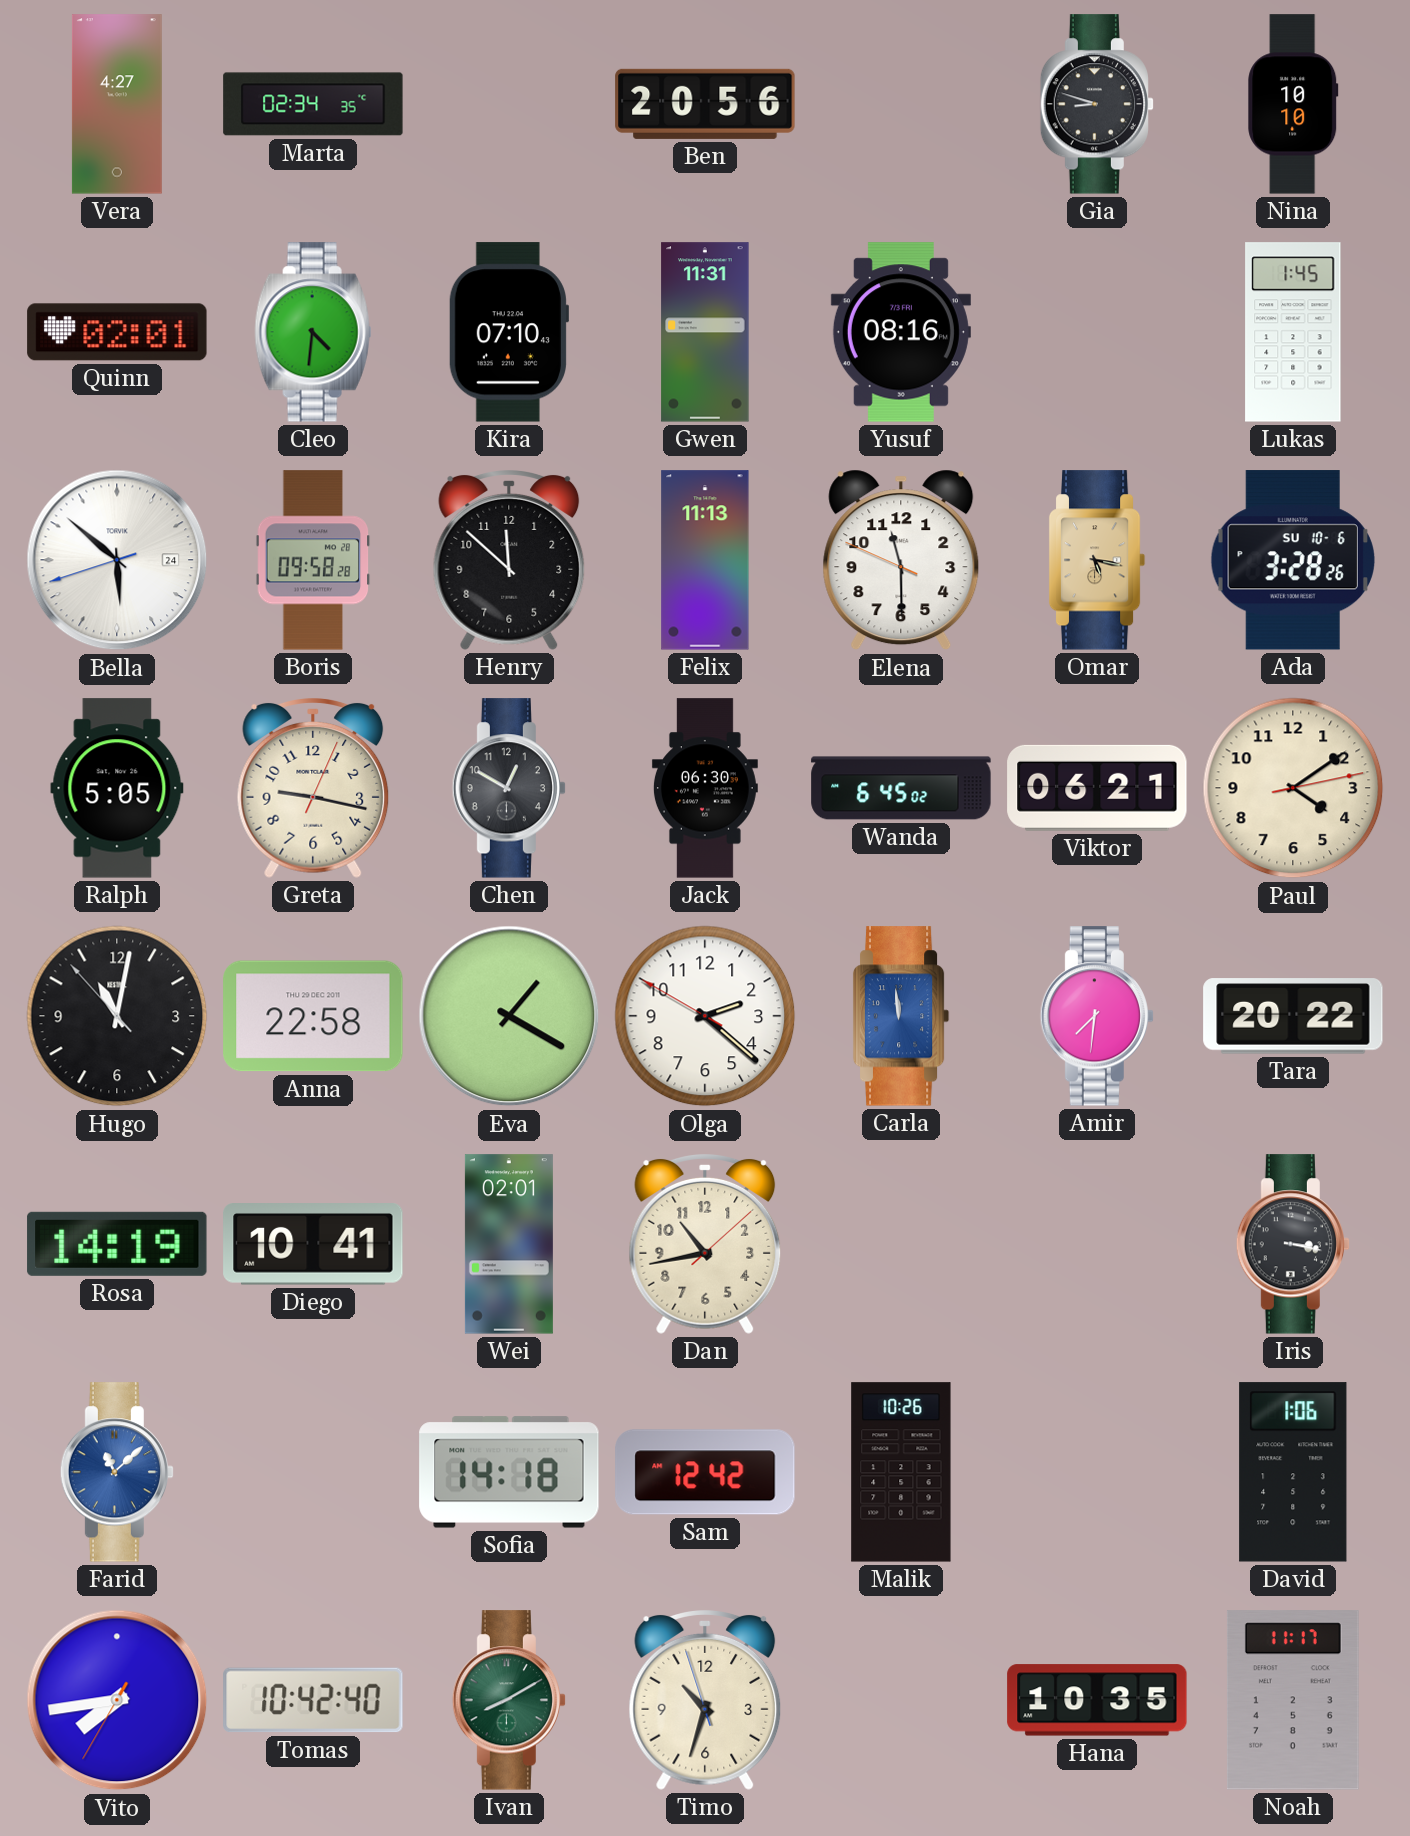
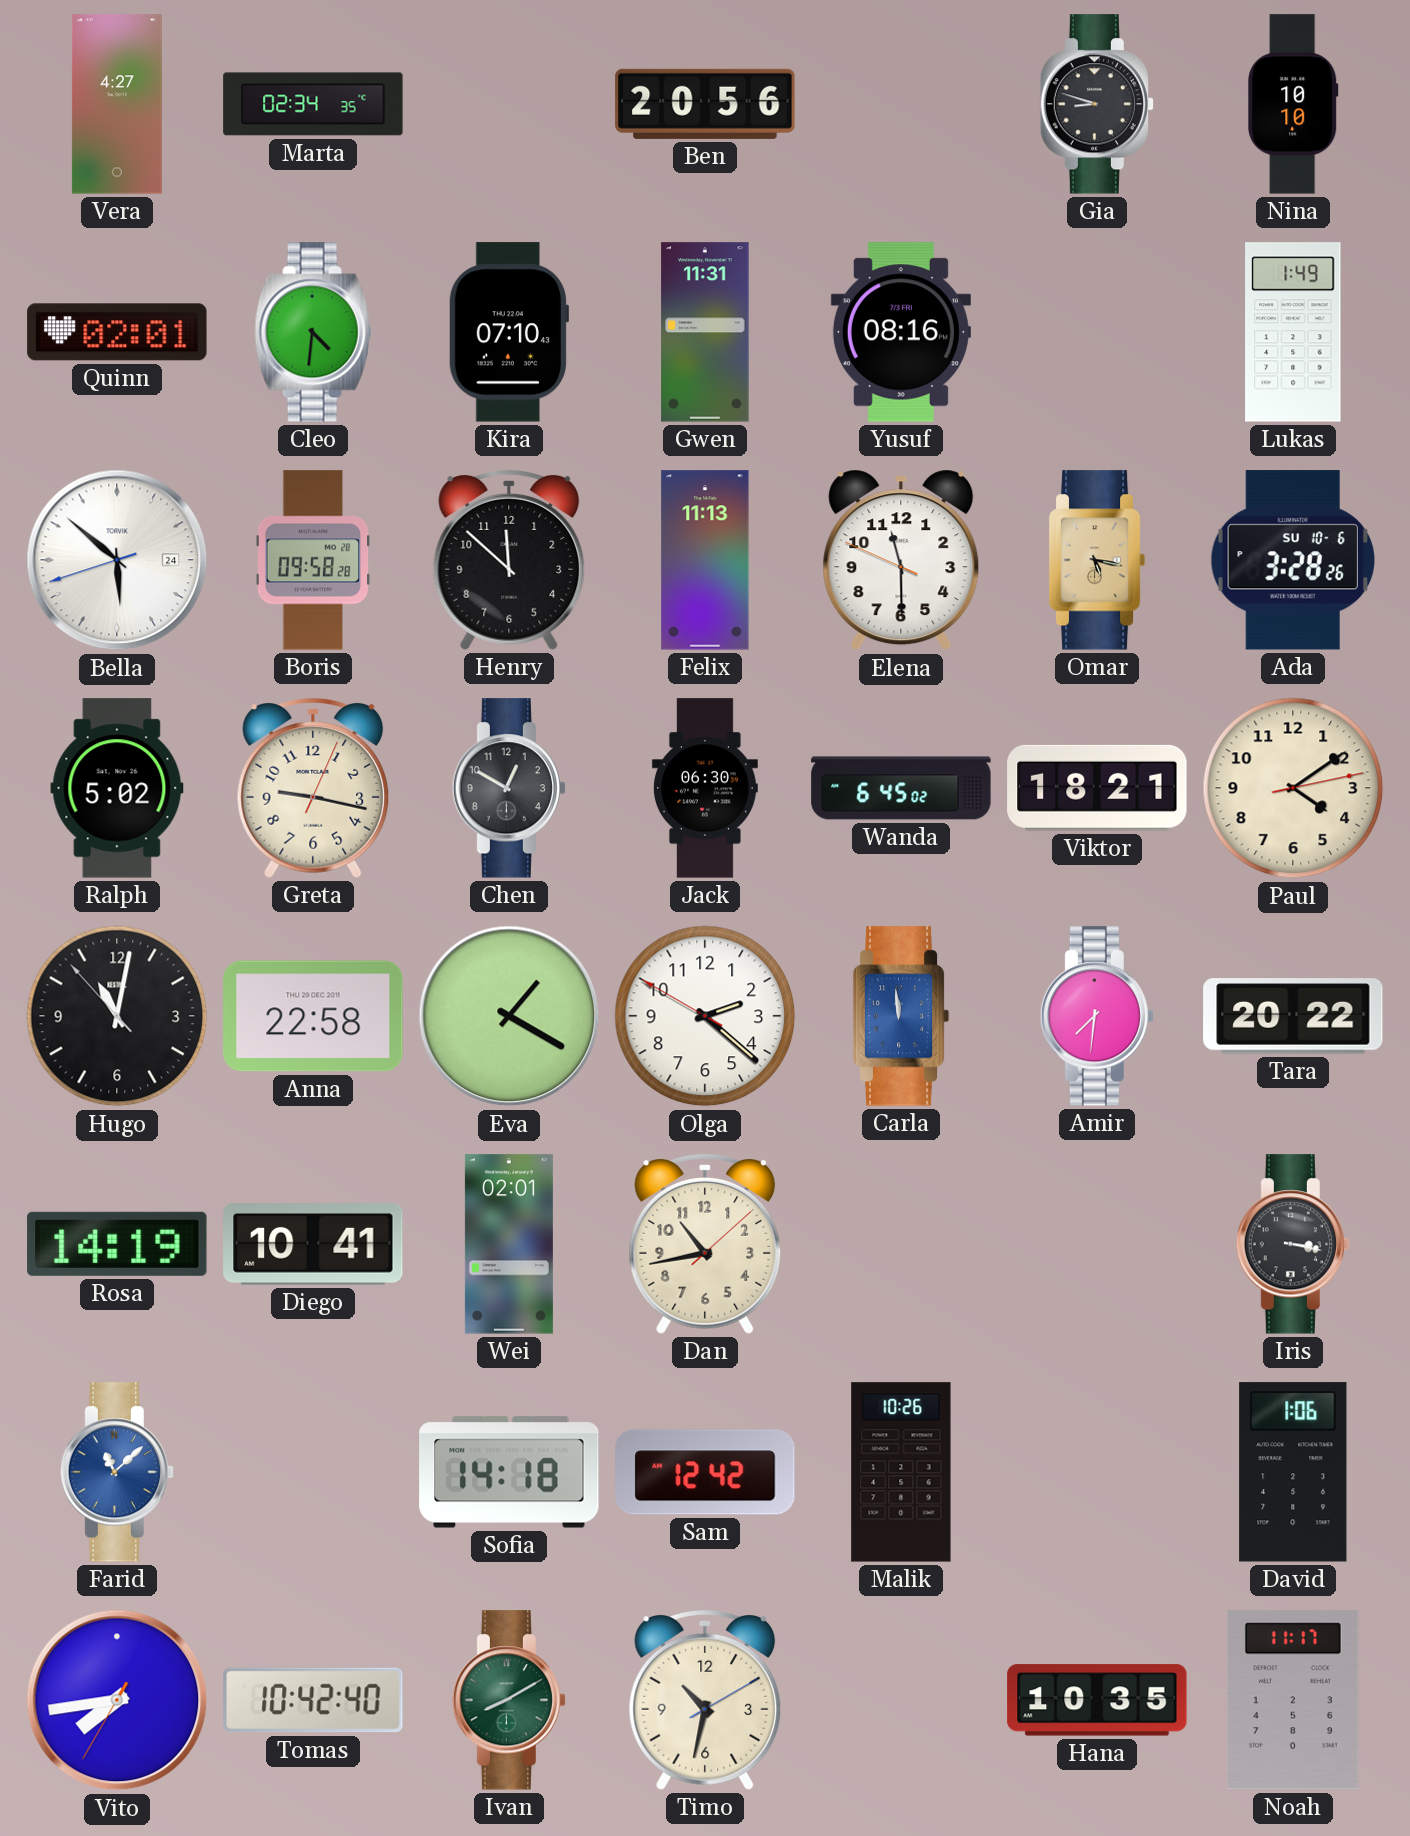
Lukas: 1:45 -> 1:49 (1293, 332)
Ralph: 5:05 -> 5:02 (117, 788)
Viktor: 06:21 -> 18:21 (1097, 788)
Timo: 10:32:57 -> 10:32:10 (705, 1701)
